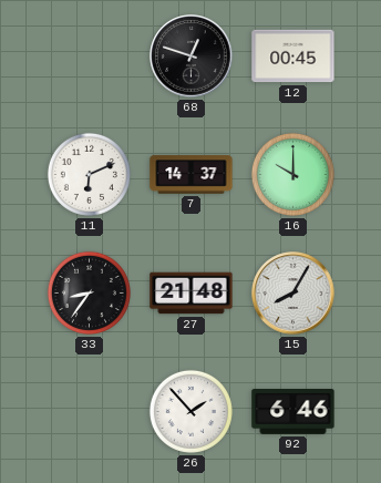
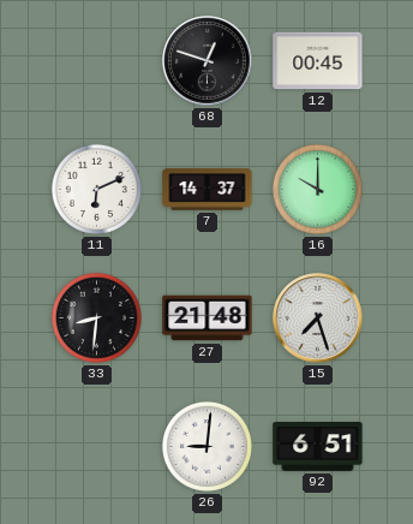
33: 8:36 -> 8:31 (96, 317)
15: 8:05 -> 7:27 (318, 318)
26: 1:53 -> 9:01 (206, 446)
92: 6:46 -> 6:51 (318, 447)
